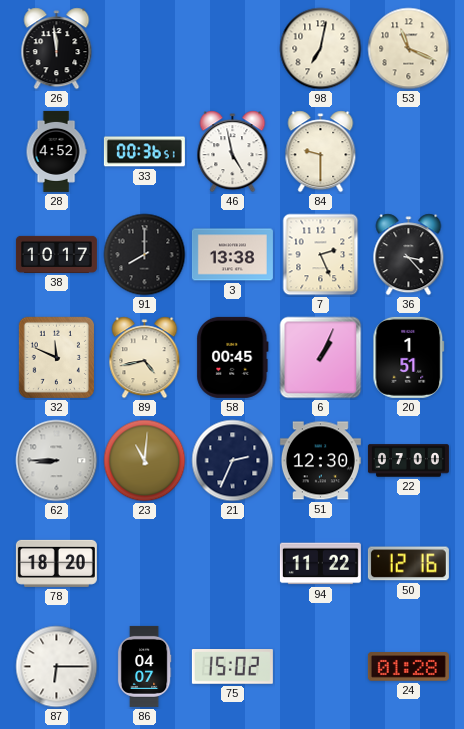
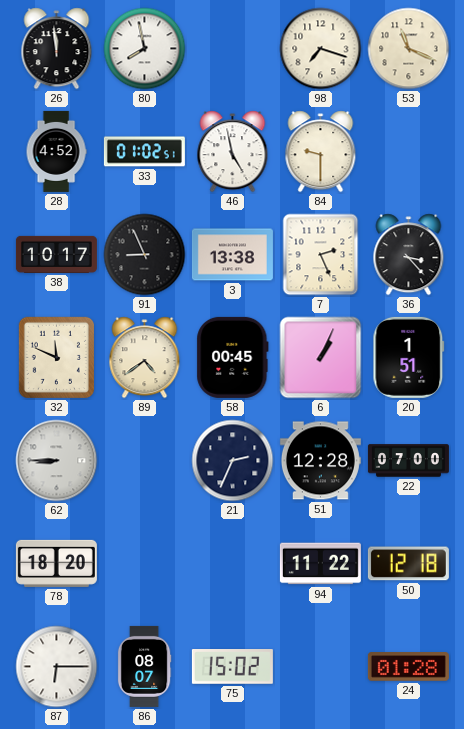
80: none -> 7:58 (145, 49)
98: 7:02 -> 7:18 (321, 49)
33: 00:36 -> 01:02 (144, 152)
91: 8:00 -> 8:56 (145, 255)
89: 4:43 -> 4:39 (145, 358)
23: 11:01 -> none (145, 461)
51: 12:30 -> 12:28 (320, 461)
50: 12:16 -> 12:18 (408, 564)
86: 04:07 -> 08:07 (144, 666)
